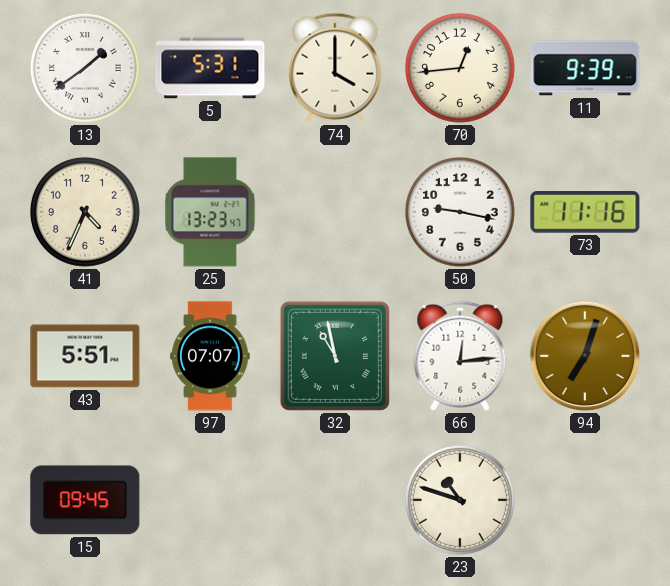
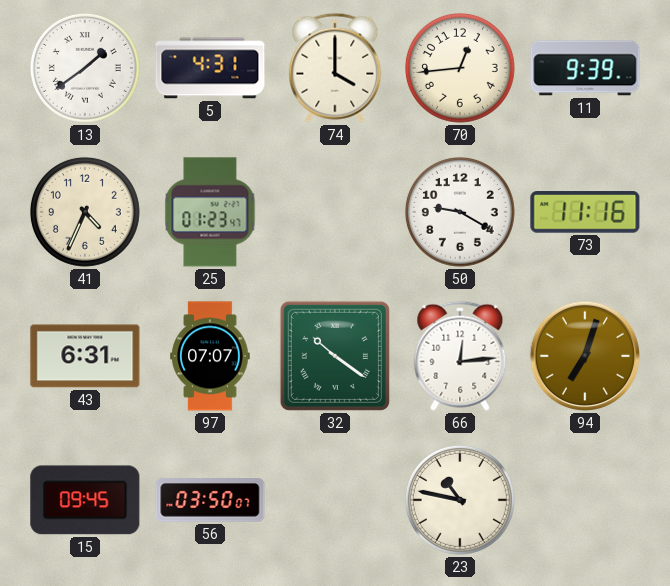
5: 5:31 -> 4:31 (210, 68)
25: 13:23 -> 01:23 (210, 212)
50: 9:17 -> 9:20 (460, 212)
43: 5:51 -> 6:31 (85, 356)
32: 10:58 -> 10:21 (335, 356)
56: none -> 03:50 (210, 500)
23: 10:48 -> 10:47 (460, 500)
